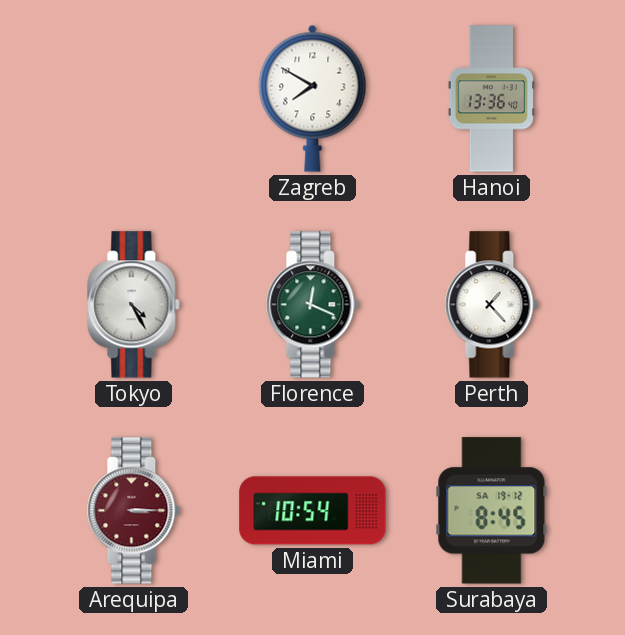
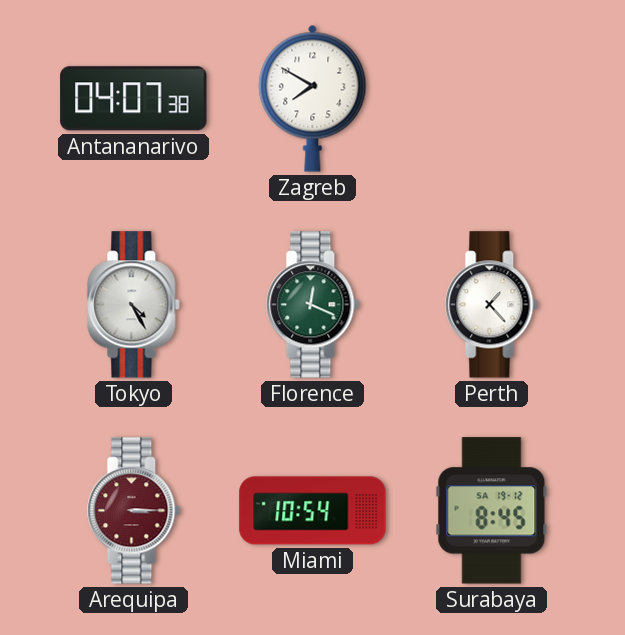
Antananarivo: none -> 04:07 (134, 99)
Hanoi: 13:36 -> none (491, 99)
